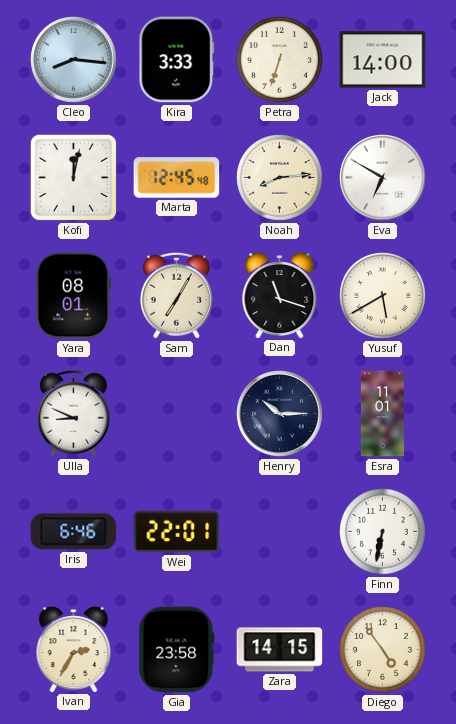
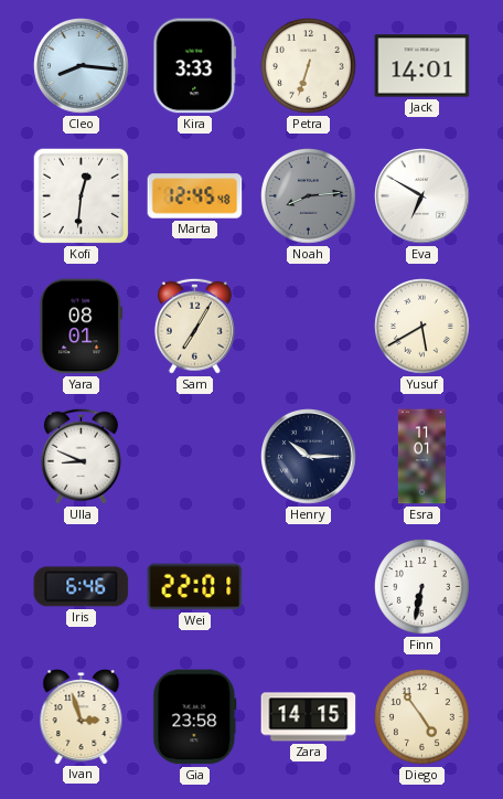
Jack: 14:00 -> 14:01 (422, 66)
Kofi: 12:02 -> 12:31 (82, 196)
Noah dial: cream -> grey (309, 196)
Dan: 11:18 -> none (280, 296)
Ivan: 2:35 -> 2:57 (82, 717)
